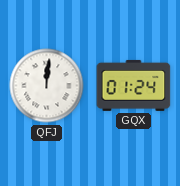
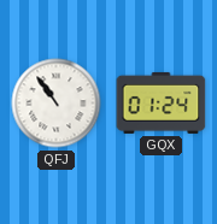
QFJ: 12:01 -> 10:54 (57, 104)
